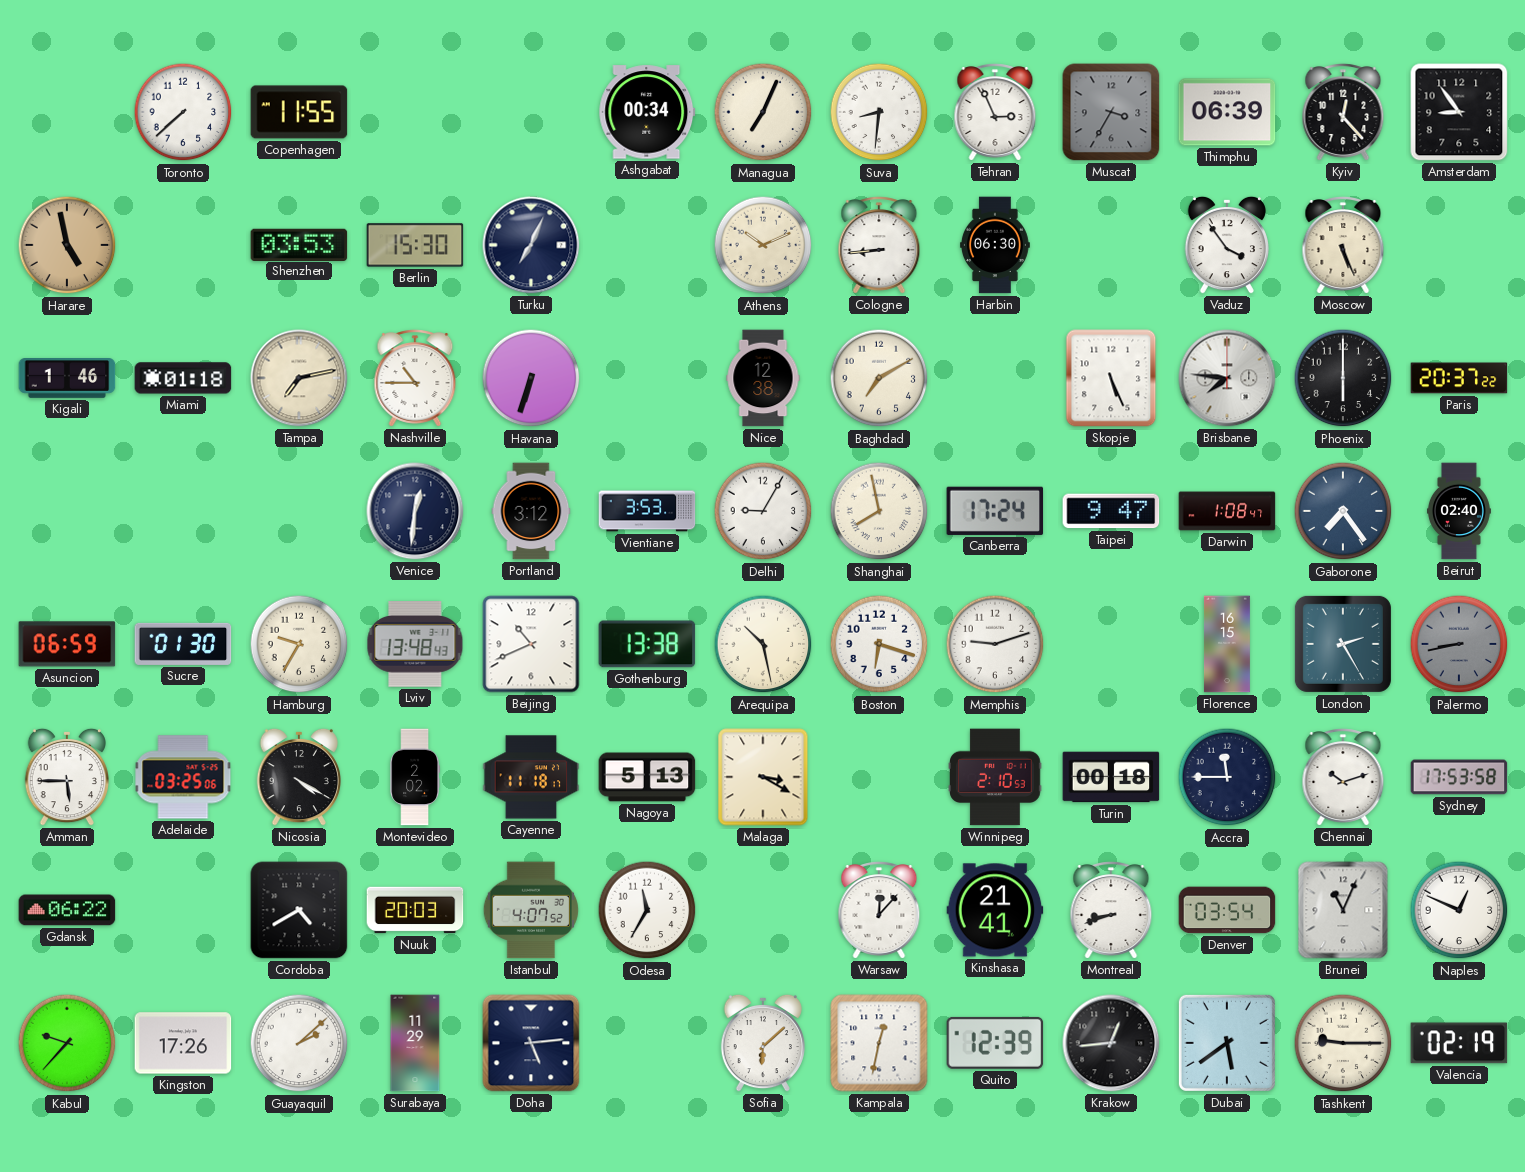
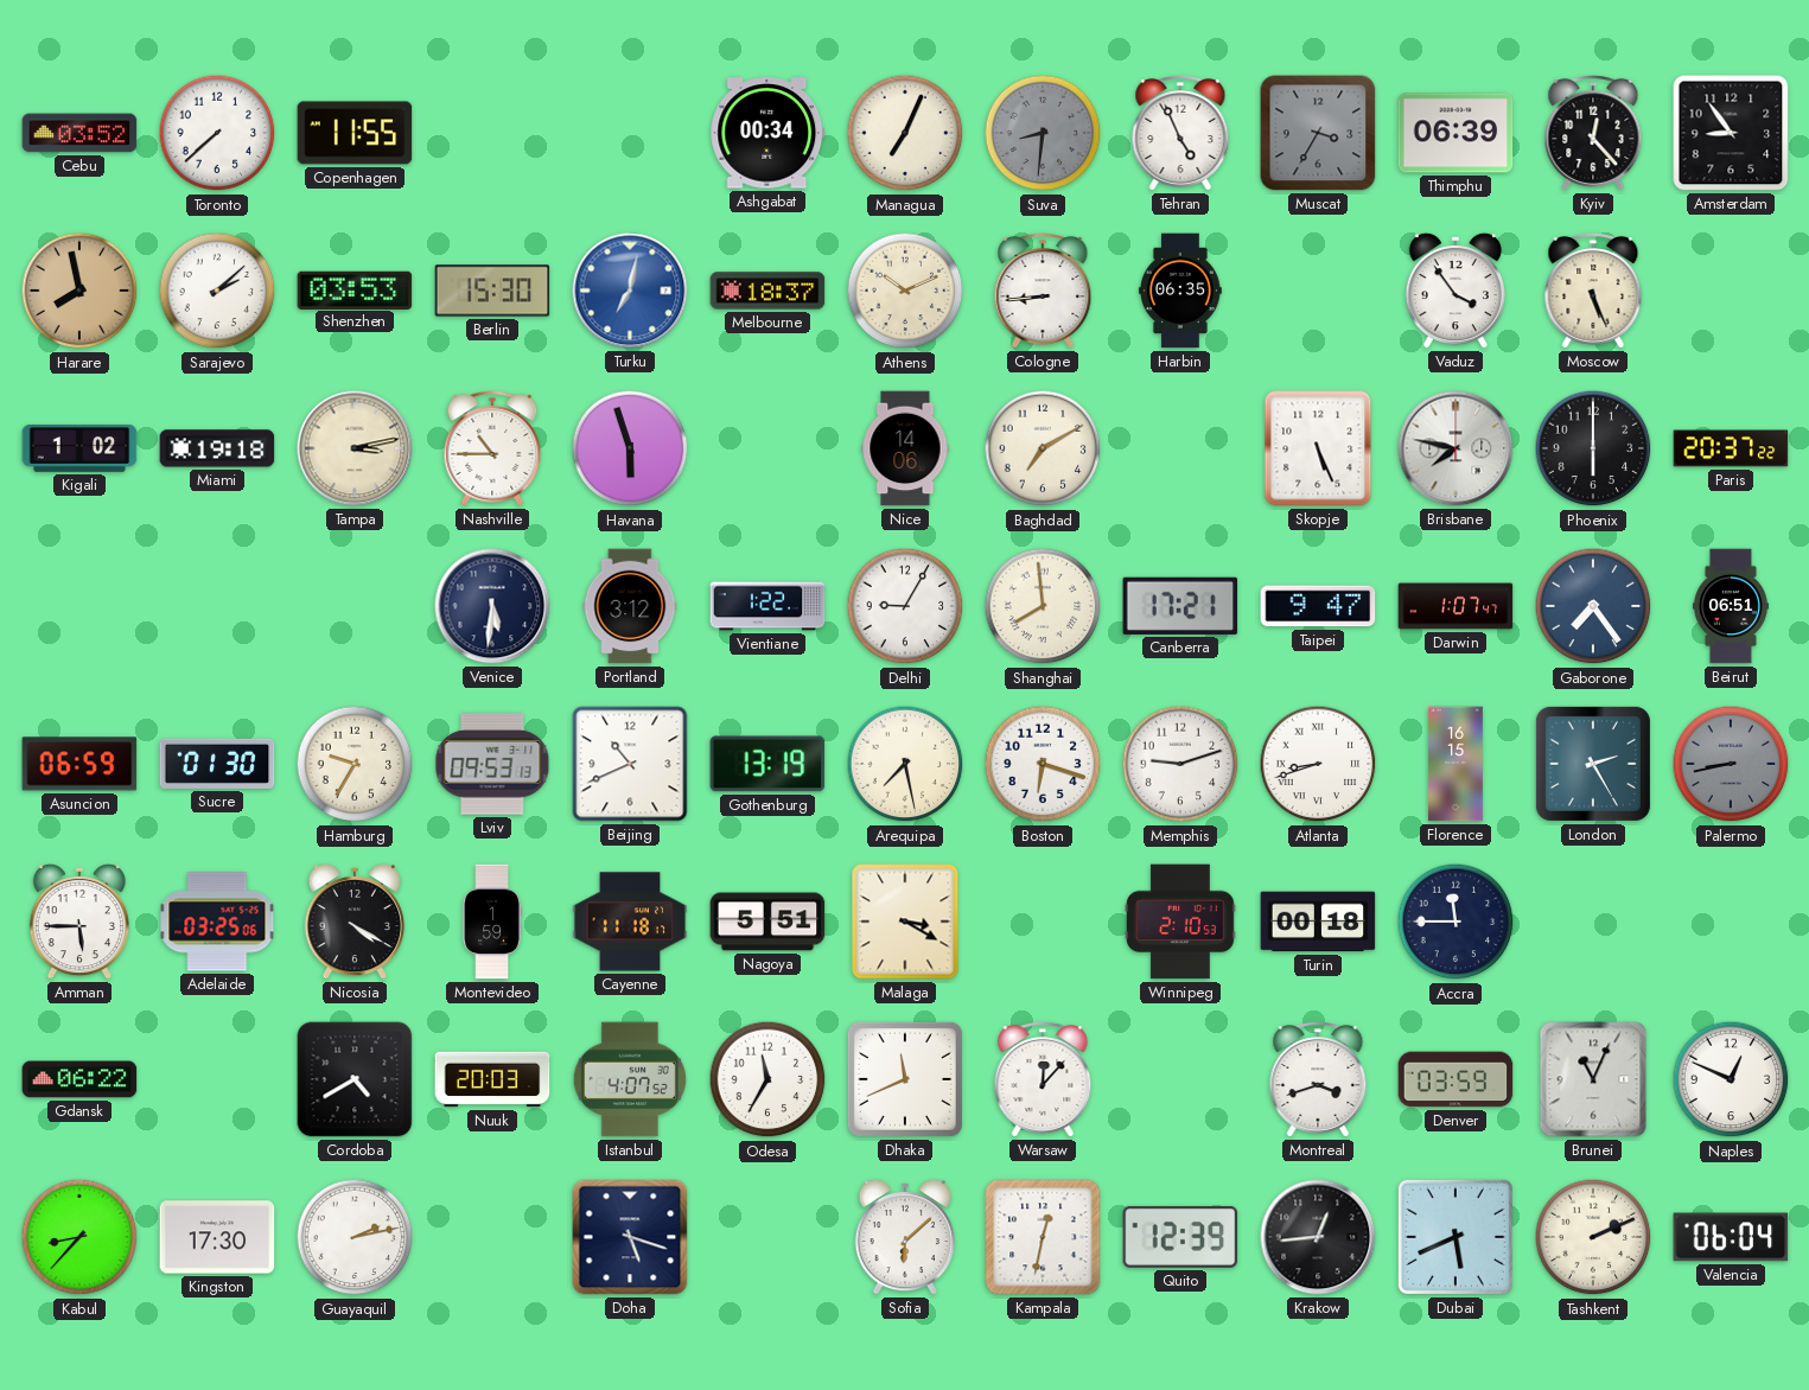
Cebu: none -> 03:52 (79, 133)
Suva dial: white -> grey (1043, 133)
Tehran: 2:56 -> 4:56 (1180, 133)
Harare: 4:58 -> 7:58 (79, 291)
Sarajevo: none -> 2:08 (217, 291)
Turku: 7:04 -> 7:02 (630, 291)
Turku dial: navy -> blue (630, 291)
Melbourne: none -> 18:37 (767, 291)
Harbin: 06:30 -> 06:35 (1180, 291)
Kigali: 1:46 -> 1:02 (79, 449)
Miami: 01:18 -> 19:18 (217, 448)
Tampa: 7:13 -> 3:13 (355, 448)
Havana: 6:33 -> 5:57 (630, 448)
Nice: 12:38 -> 14:06 (905, 448)
Brisbane: 7:46 -> 7:47 (1456, 448)
Venice: 12:31 -> 5:31 (492, 606)
Vientiane: 3:53 -> 1:22 (767, 606)
Shanghai: 7:58 -> 7:59 (1043, 606)
Canberra: 17:24 -> 17:21 (1180, 606)
Darwin: 1:08 -> 1:07 (1456, 606)
Beirut: 02:40 -> 06:51 (1731, 606)
Lviv: 13:48 -> 09:53 (492, 764)
Gothenburg: 13:38 -> 13:19 (767, 764)
Arequipa: 10:28 -> 7:28 (905, 764)
Atlanta: none -> 8:42 (1318, 764)
Montevideo: 2:02 -> 1:59 (491, 922)
Nagoya: 5:13 -> 5:51 (767, 922)
Chennai: 10:12 -> none (1343, 777)
Sydney: 17:53 -> none (1459, 777)
Dhaka: none -> 11:41 (905, 1079)
Kinshasa: 21:41 -> none (995, 910)
Montreal: 8:42 -> 3:42 (1318, 1079)
Denver: 03:54 -> 03:59 (1456, 1079)
Kabul: 9:37 -> 8:37 (79, 1237)
Kingston: 17:26 -> 17:30 (217, 1237)
Guayaquil: 2:08 -> 2:13 (355, 1237)
Surabaya: 11:29 -> none (415, 1043)
Doha: 5:14 -> 5:18 (630, 1237)
Dubai: 5:39 -> 5:41 (1456, 1237)
Tashkent: 9:15 -> 2:11 (1593, 1237)
Valencia: 02:19 -> 06:04 (1731, 1237)
